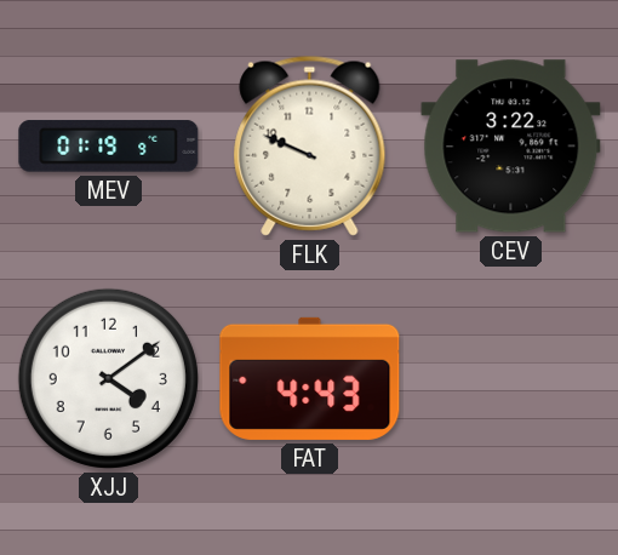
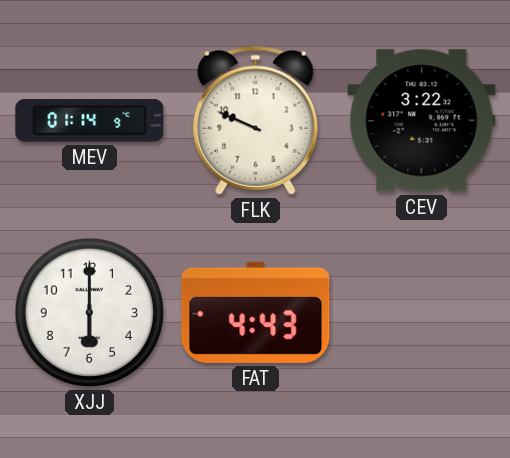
MEV: 01:19 -> 01:14 (90, 121)
XJJ: 4:09 -> 6:00 (89, 312)
